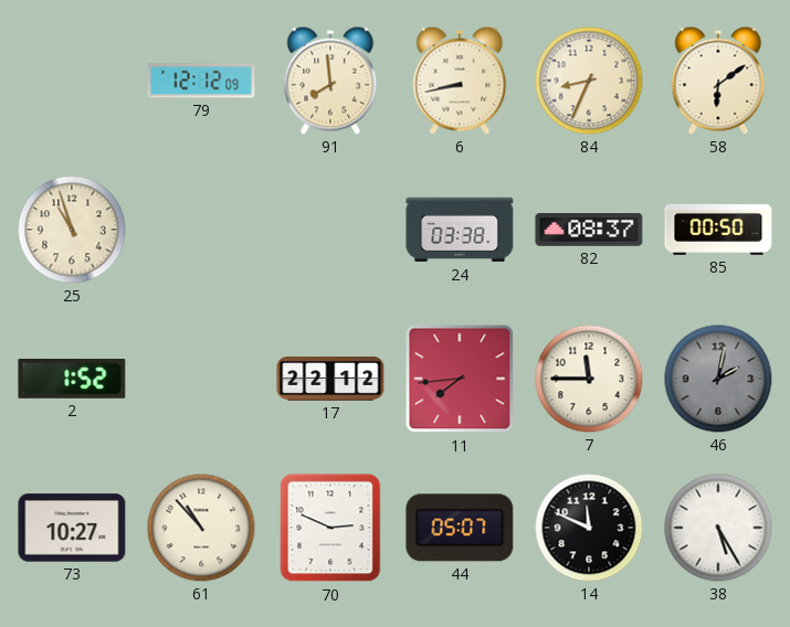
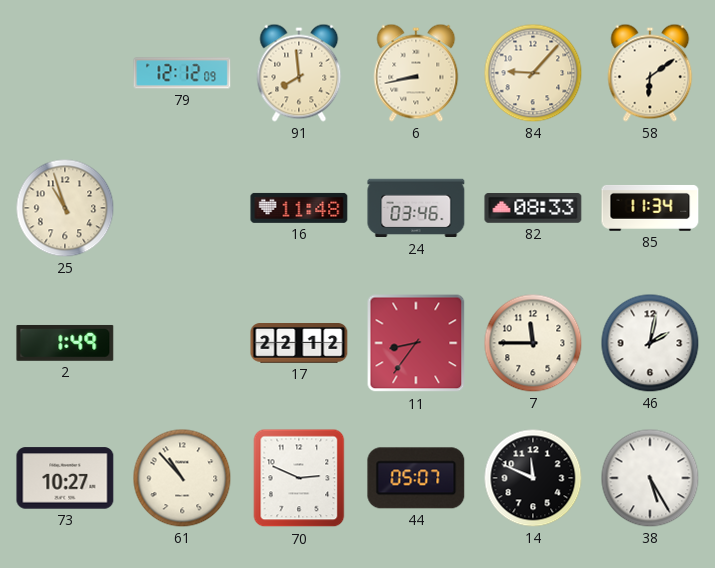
84: 8:34 -> 9:07 (533, 73)
16: none -> 11:48 (299, 208)
24: 03:38 -> 03:46 (416, 208)
82: 08:37 -> 08:33 (533, 209)
85: 00:50 -> 11:34 (650, 208)
2: 1:52 -> 1:49 (65, 343)
11: 7:44 -> 8:36 (416, 343)
46 dial: grey -> white (650, 343)
